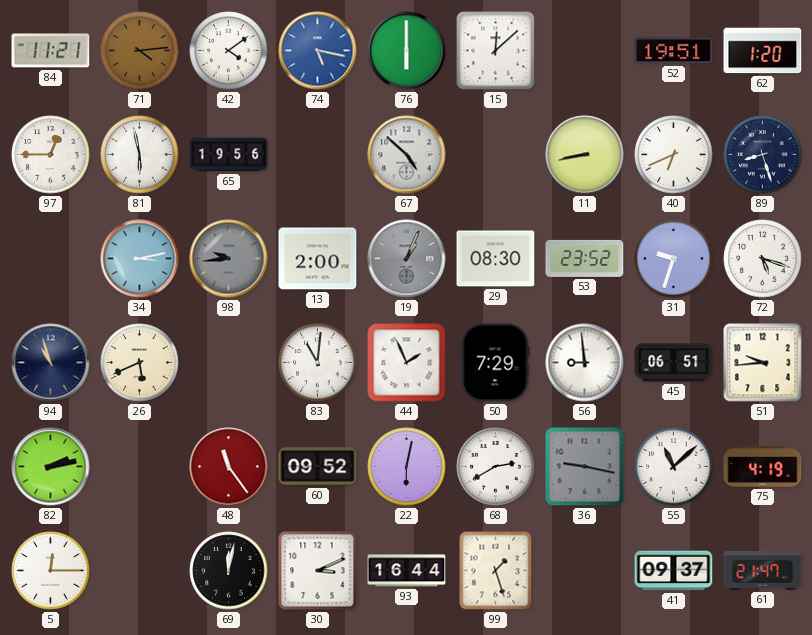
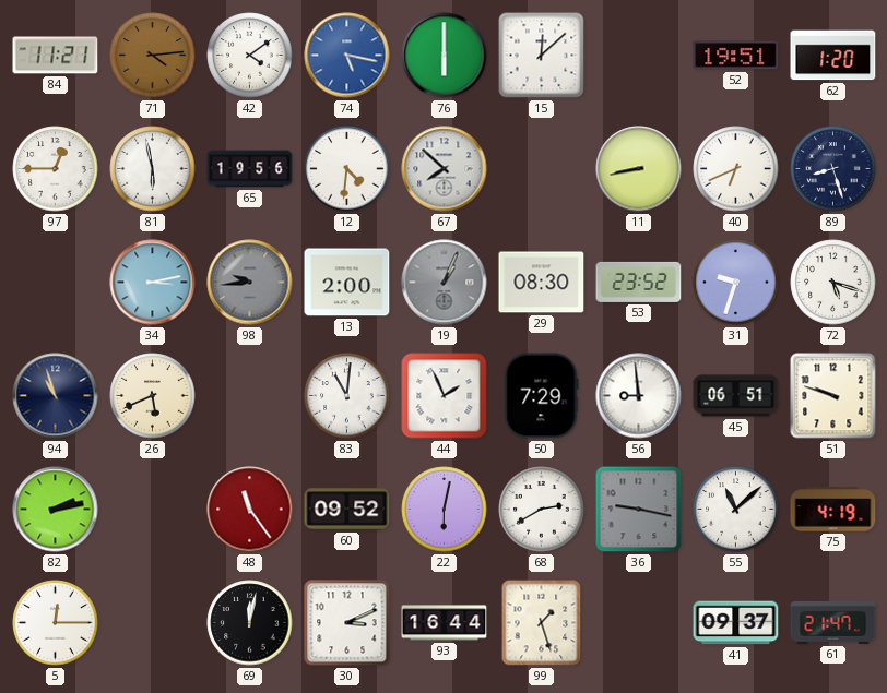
12: none -> 4:31 (347, 169)
67: 4:52 -> 7:52 (445, 169)
51: 9:44 -> 9:48 (833, 396)
